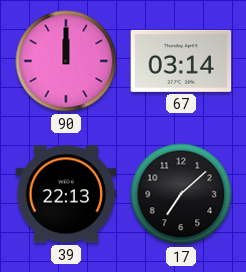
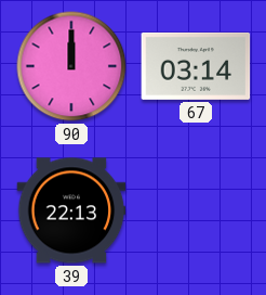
17: 7:08 -> none (181, 194)
